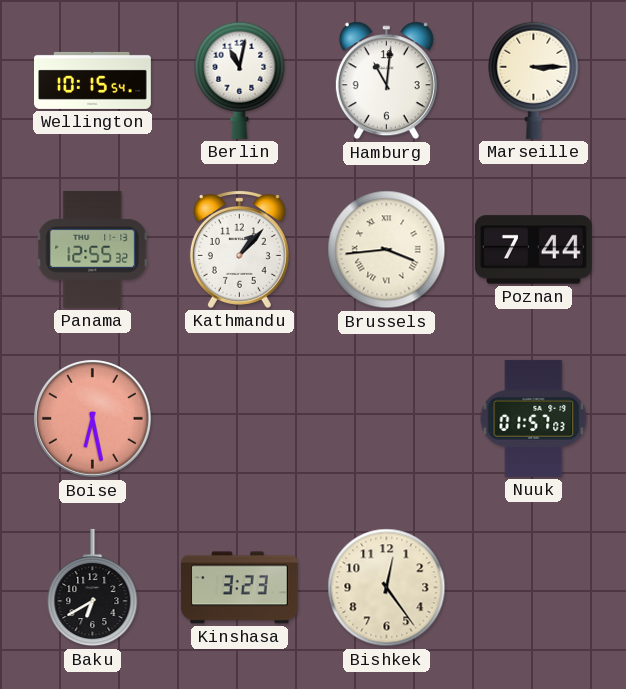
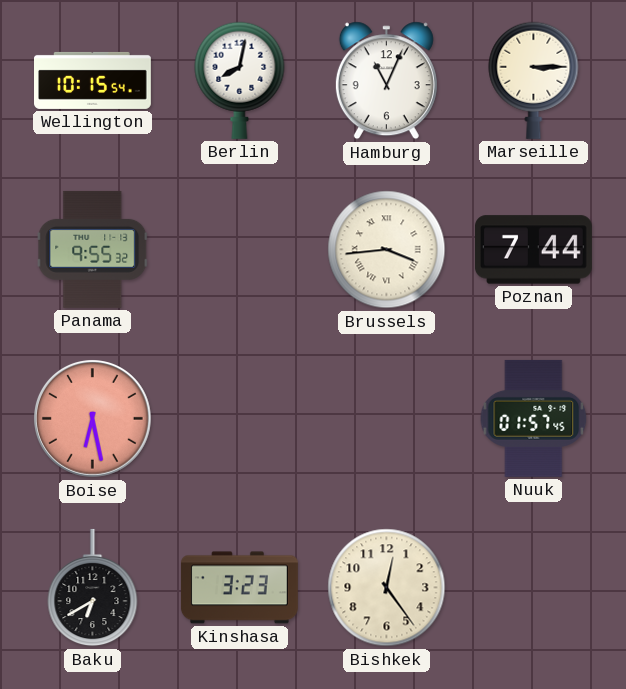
Berlin: 11:02 -> 8:02 (240, 80)
Hamburg: 11:01 -> 11:04 (386, 81)
Panama: 12:55 -> 9:55 (93, 249)
Kathmandu: 1:07 -> none (239, 250)
Nuuk: 01:57:03 -> 01:57:45 (534, 418)
